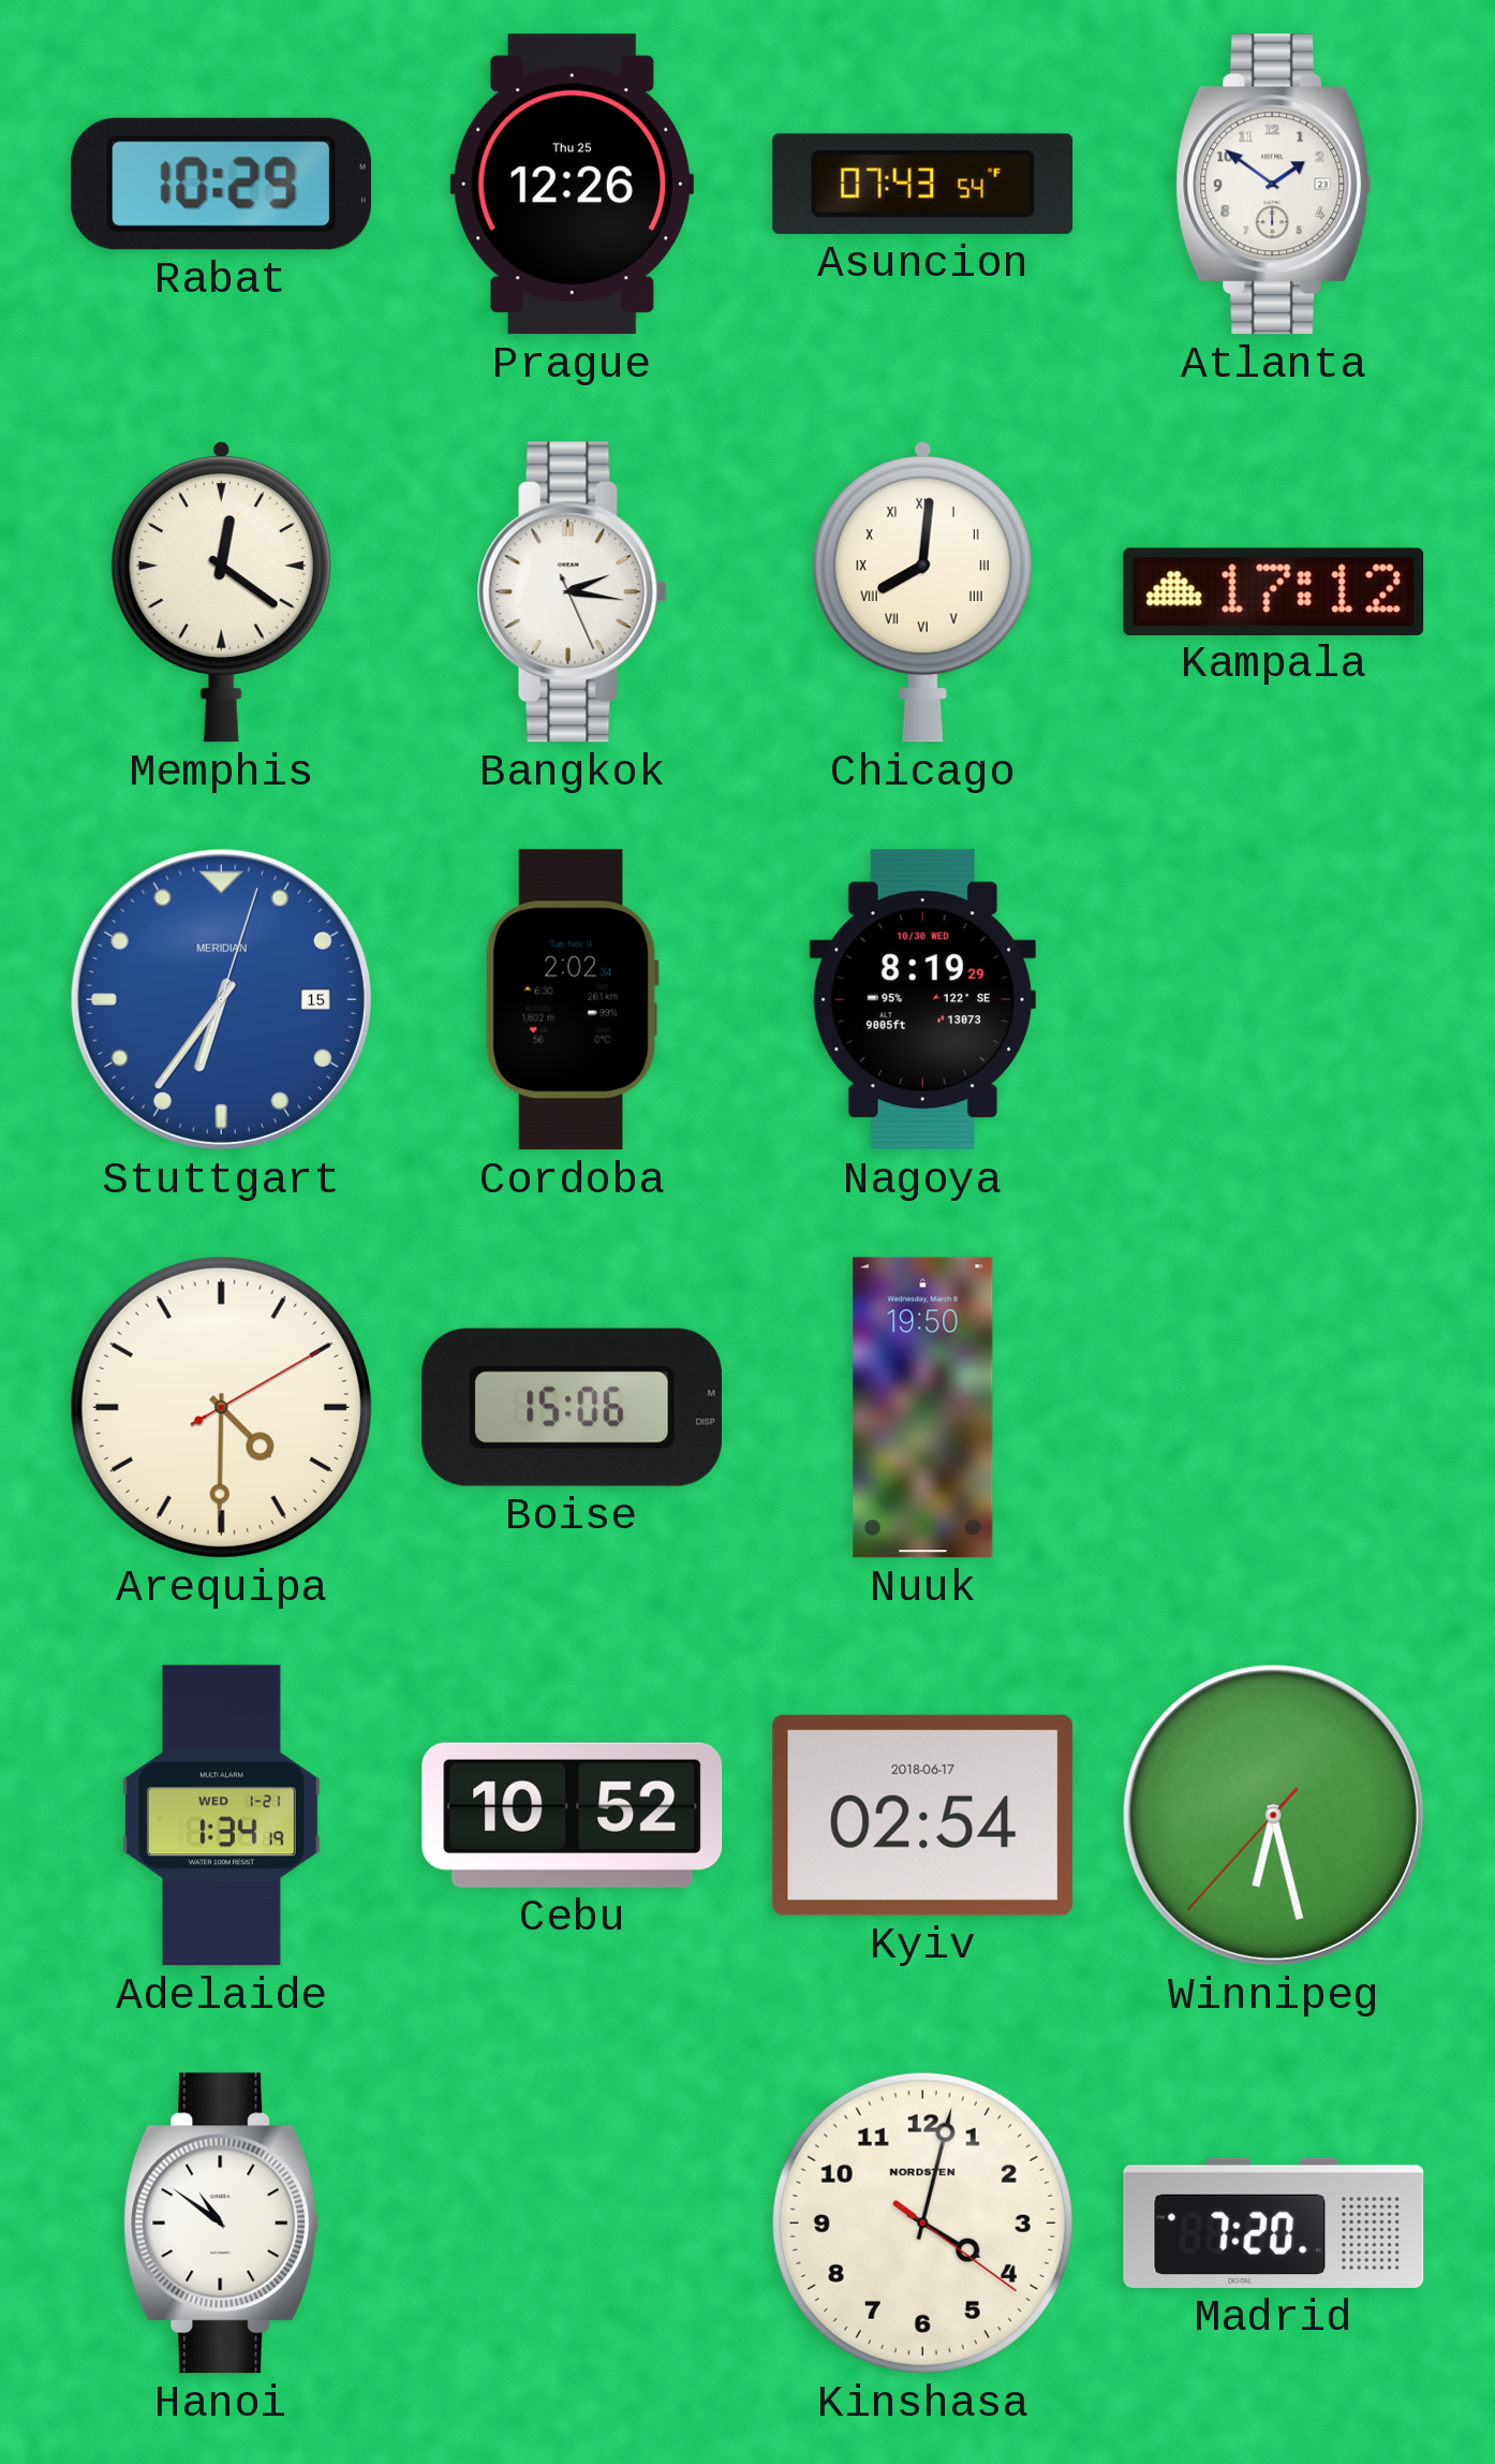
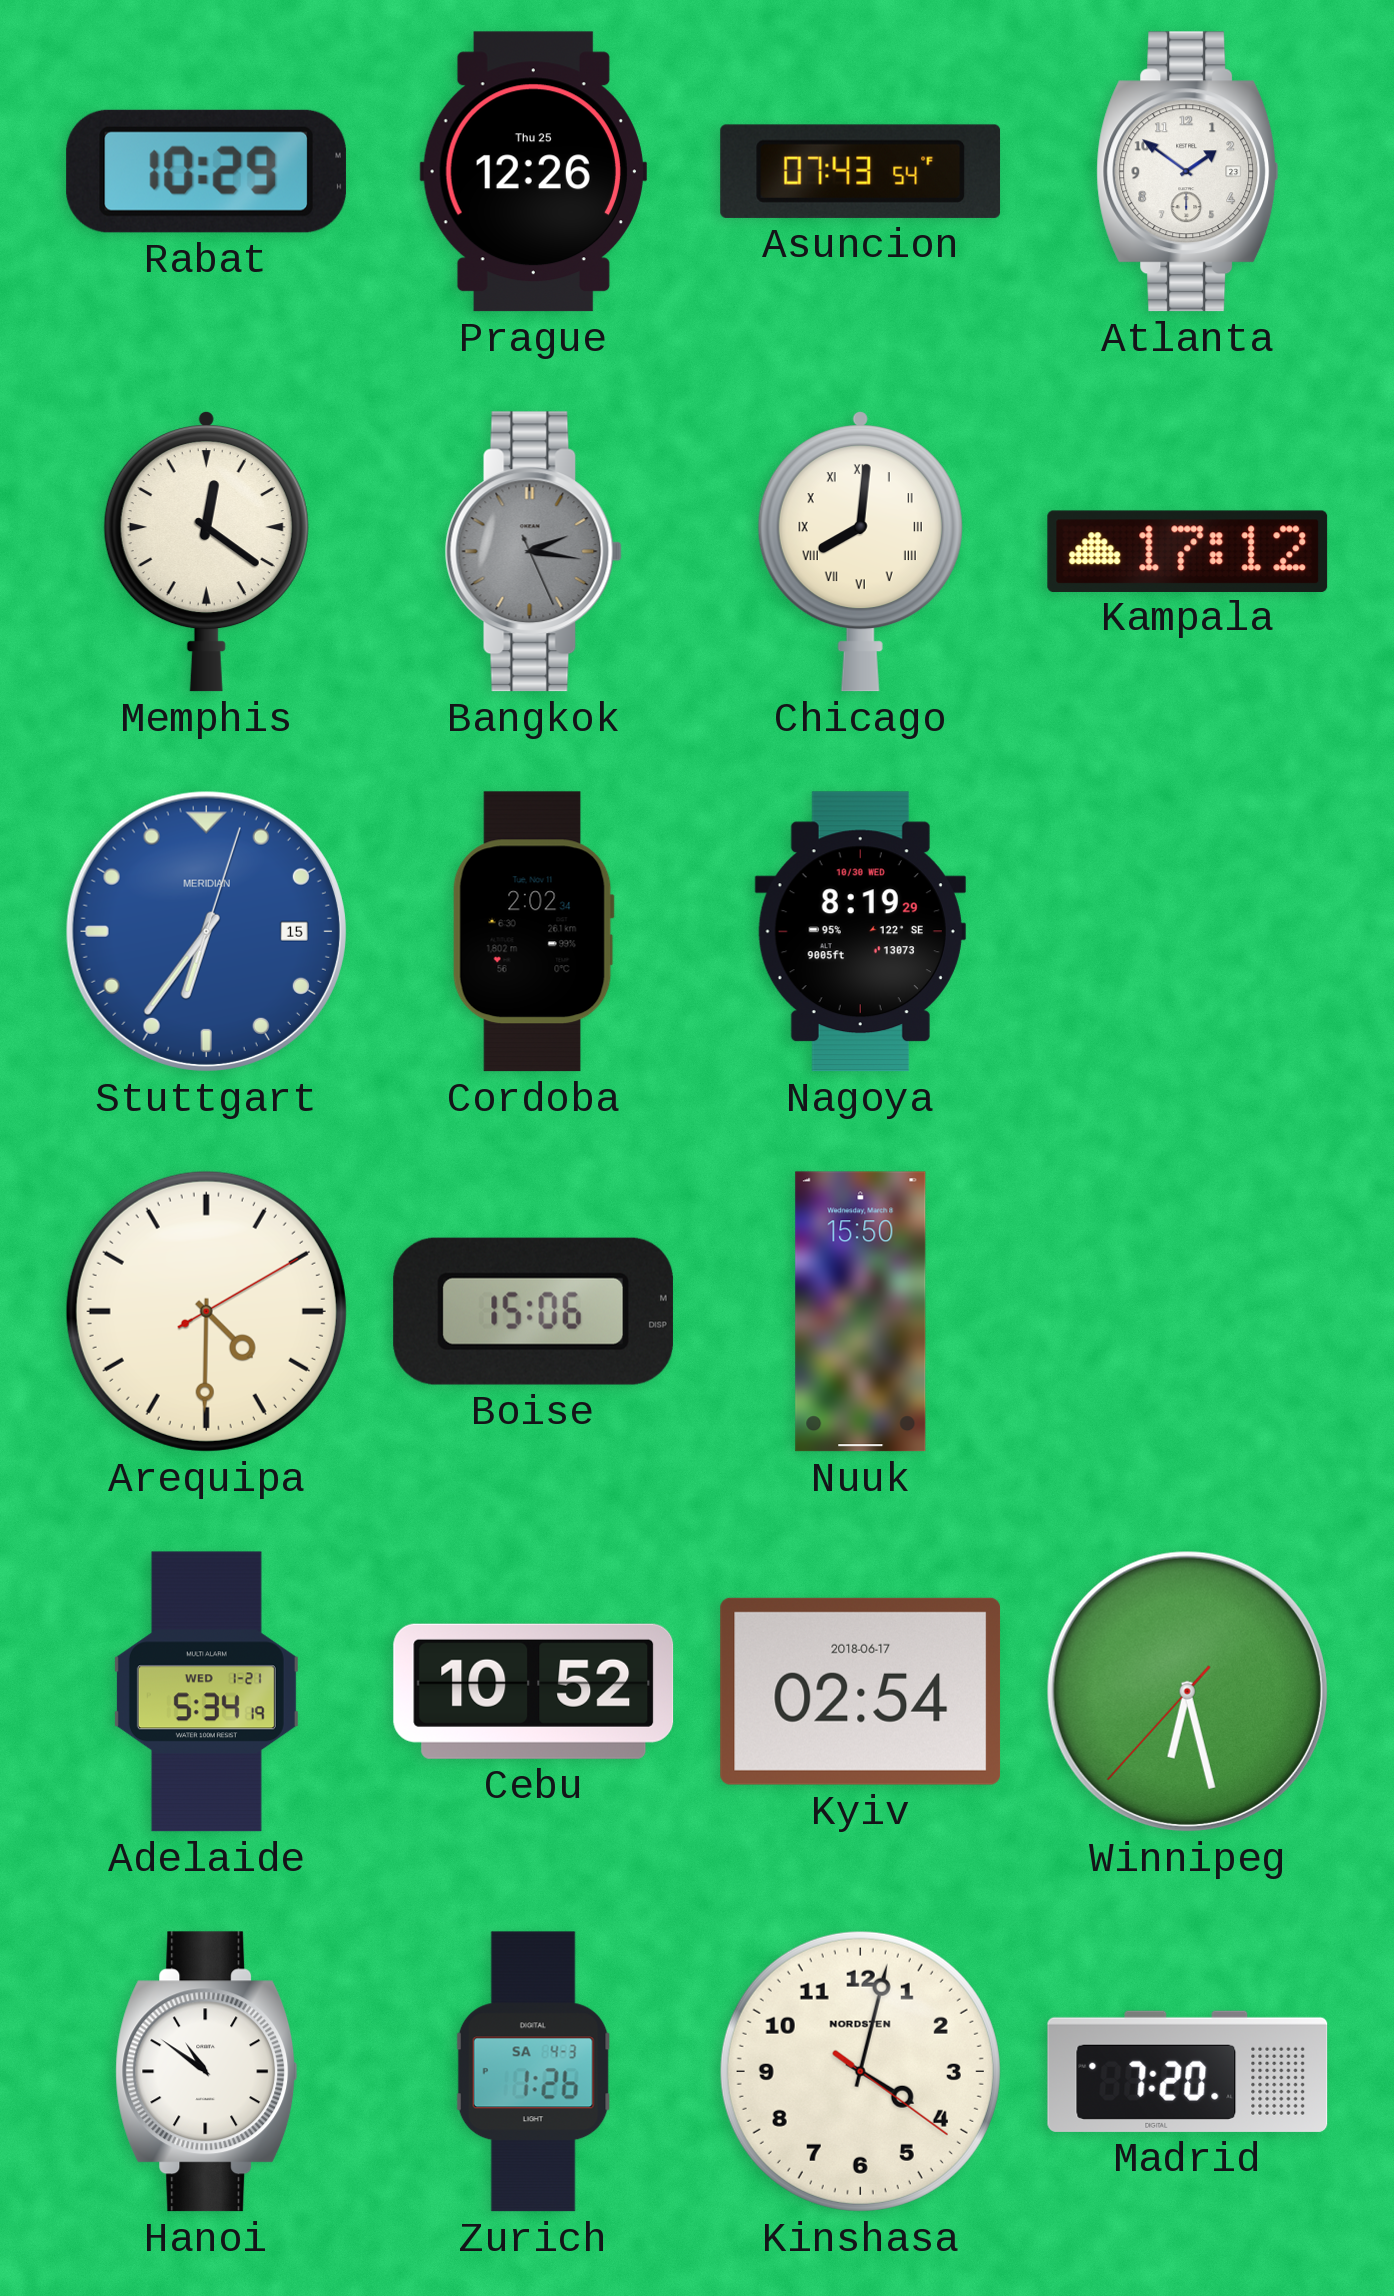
Bangkok dial: white -> grey (533, 552)
Nuuk: 19:50 -> 15:50 (861, 1312)
Adelaide: 1:34 -> 5:34 (206, 1692)
Zurich: none -> 1:26 (534, 2072)
